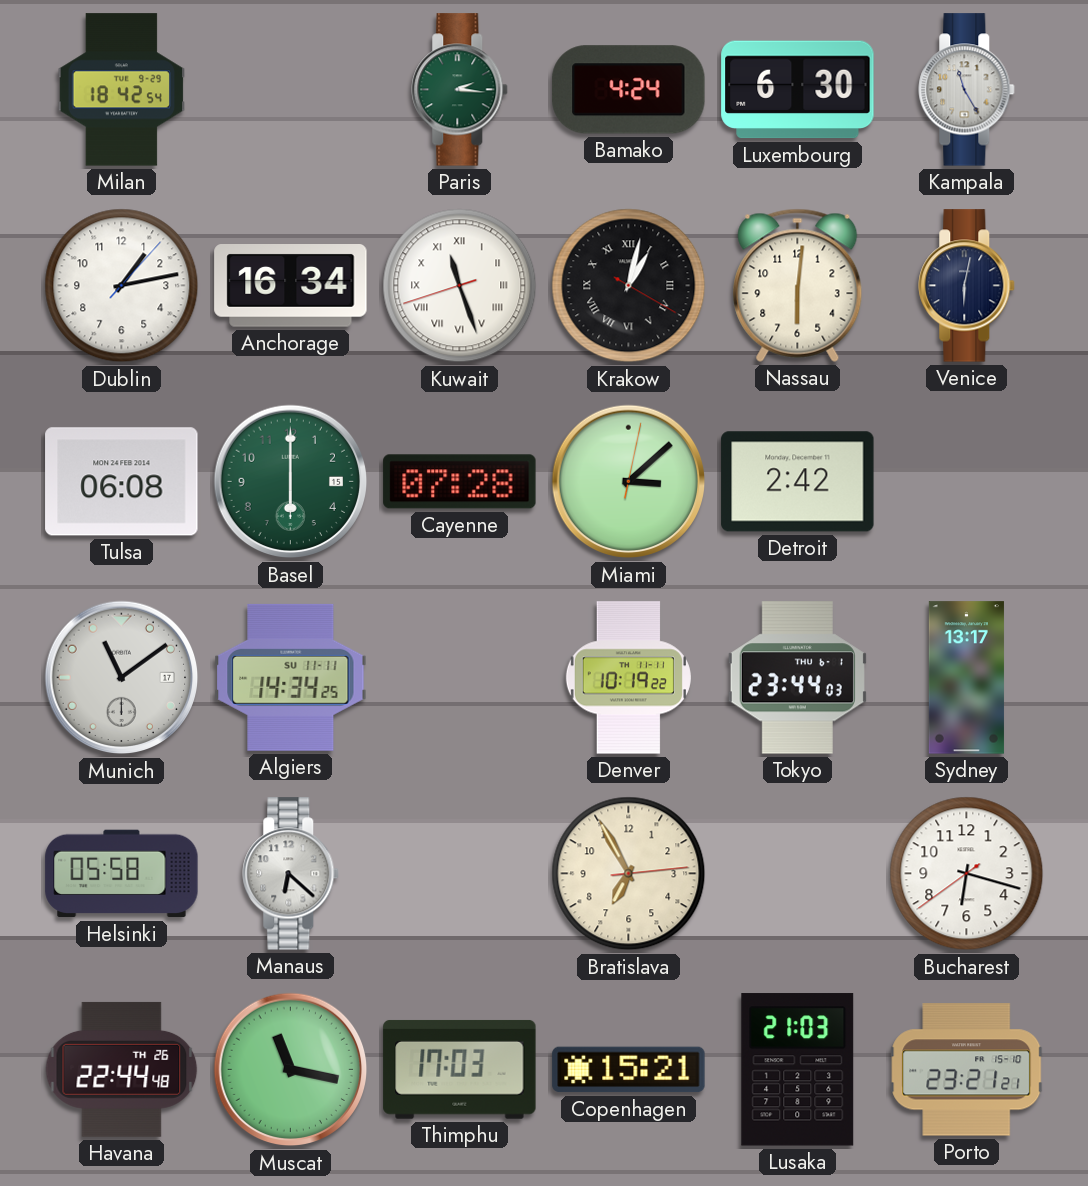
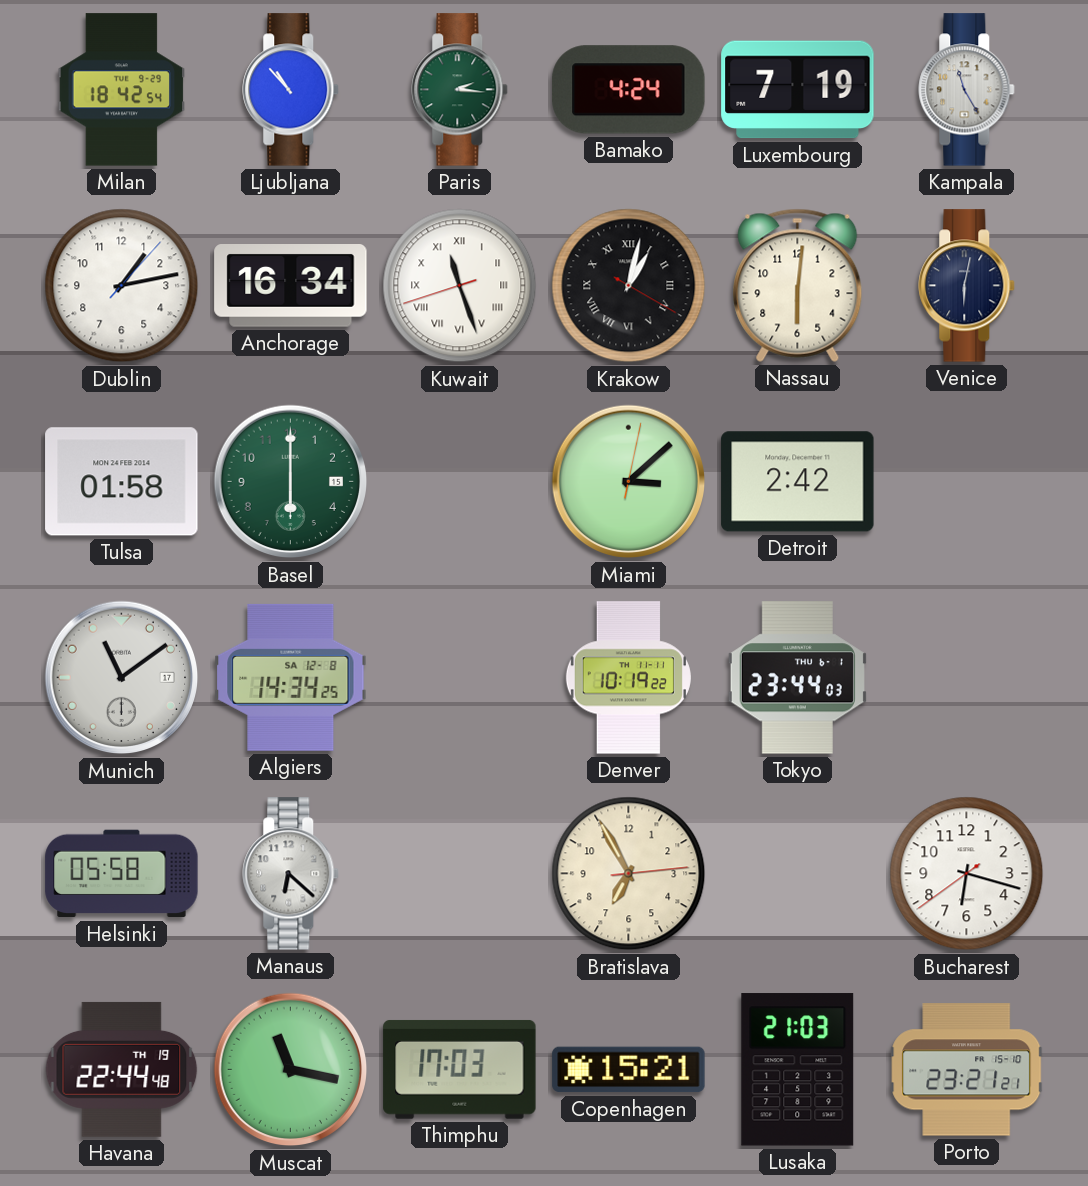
Ljubljana: none -> 10:53 (291, 90)
Luxembourg: 6:30 -> 7:19 (798, 90)
Tulsa: 06:08 -> 01:58 (122, 482)
Cayenne: 07:28 -> none (460, 482)
Algiers date: SU 11-11 -> SA 12-8 (291, 677)
Sydney: 13:17 -> none (966, 678)
Havana date: TH 26 -> TH 19 (122, 1069)
